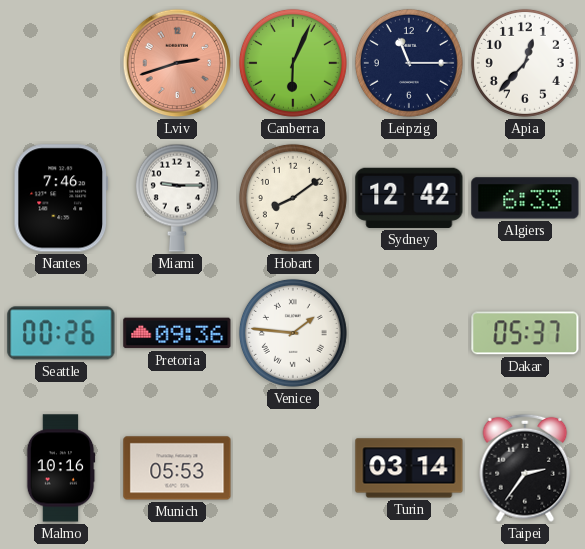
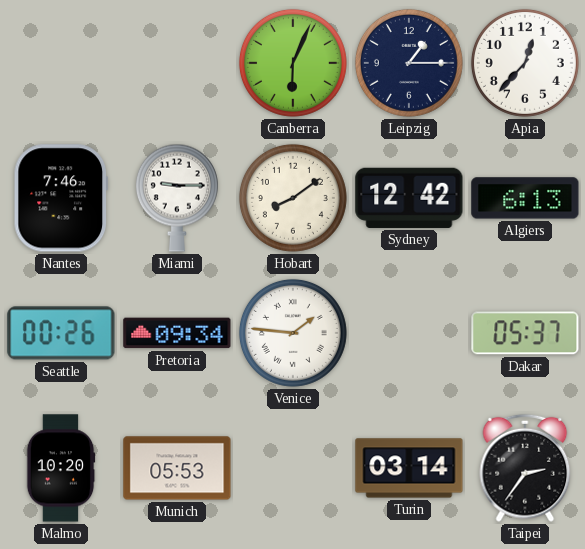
Lviv: 2:42 -> none (177, 63)
Leipzig: 11:15 -> 1:15 (409, 63)
Algiers: 6:33 -> 6:13 (525, 198)
Pretoria: 09:36 -> 09:34 (177, 333)
Malmo: 10:16 -> 10:20 (61, 468)
